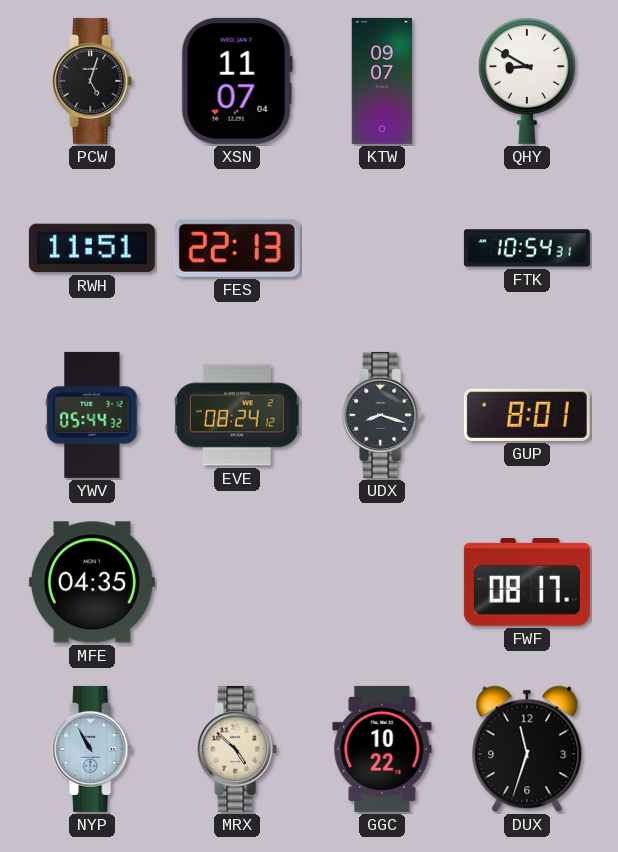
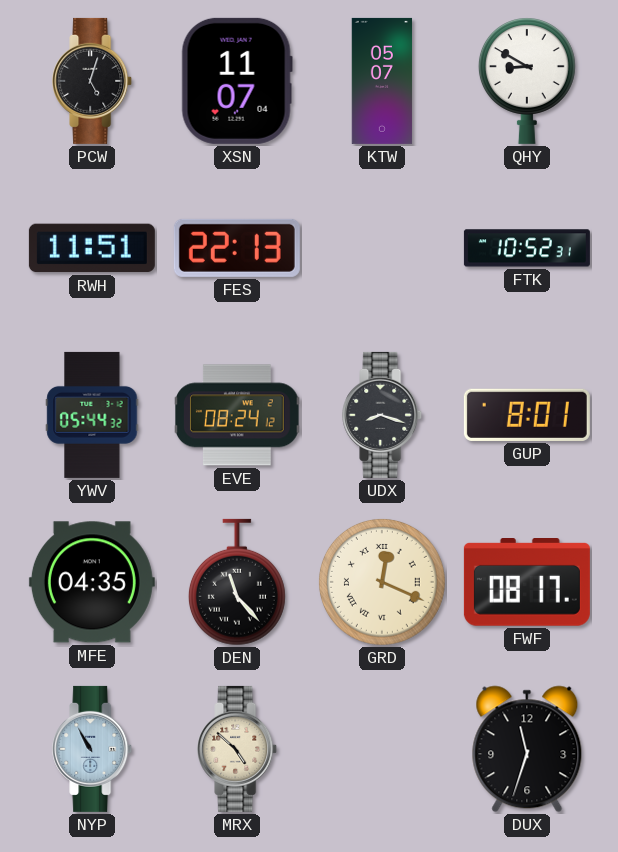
KTW: 09:07 -> 05:07 (382, 81)
FTK: 10:54 -> 10:52 (527, 248)
DEN: none -> 11:23 (237, 582)
GRD: none -> 12:19 (382, 582)
GGC: 10:22 -> none (382, 749)
